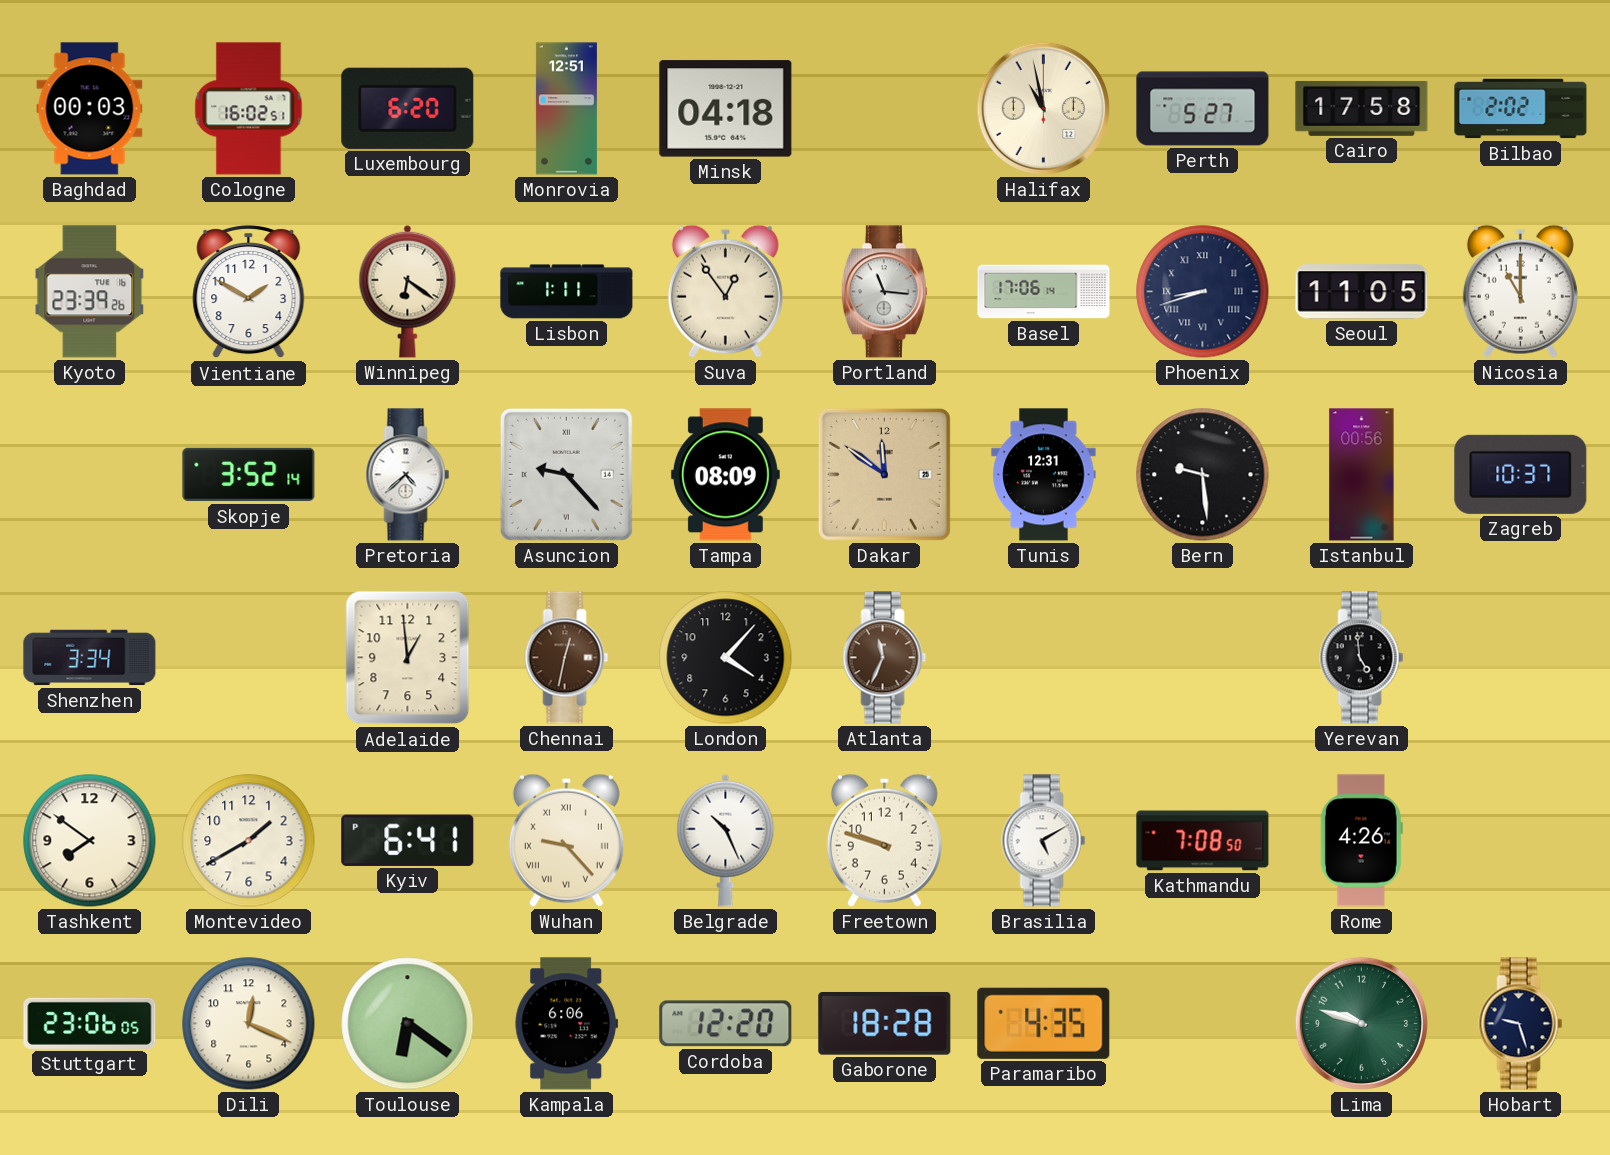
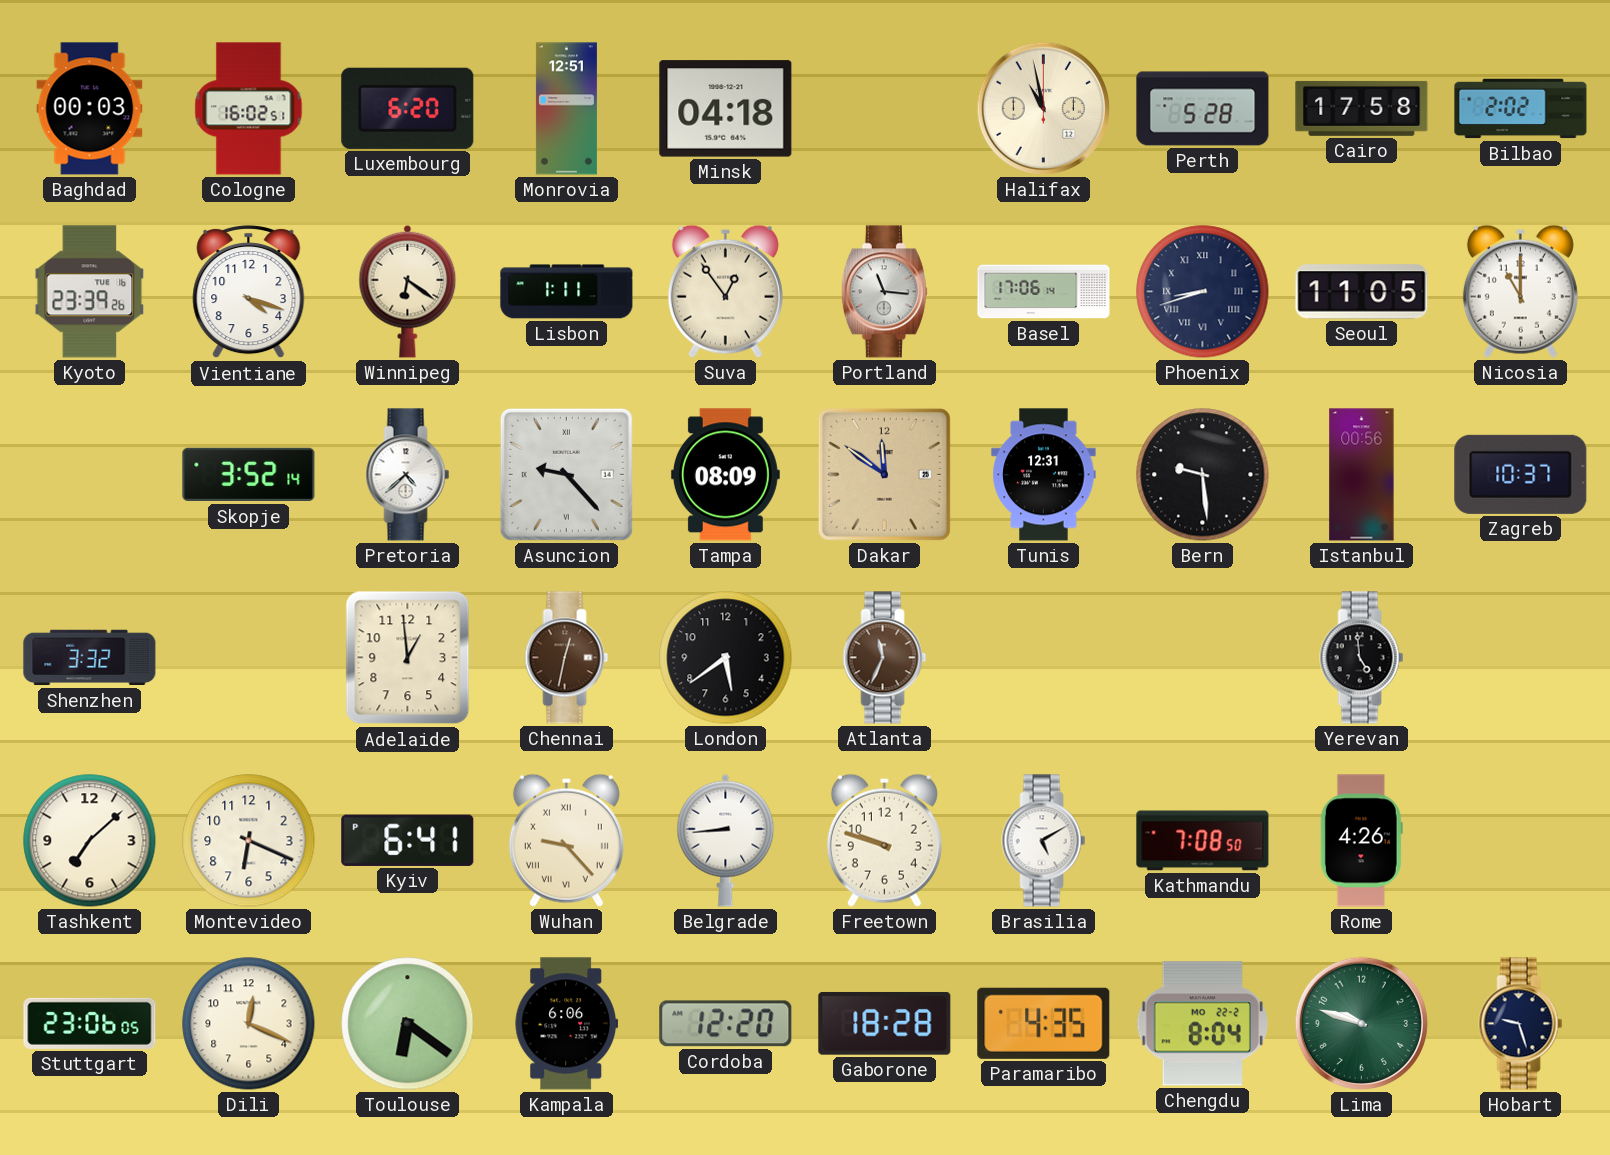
Perth: 5:27 -> 5:28 (1203, 109)
Vientiane: 1:50 -> 4:18 (249, 292)
Shenzhen: 3:34 -> 3:32 (90, 658)
London: 4:07 -> 5:39 (726, 658)
Tashkent: 7:51 -> 7:08 (90, 841)
Montevideo: 1:40 -> 6:19 (249, 841)
Belgrade: 10:26 -> 8:44 (726, 840)
Chengdu: none -> 8:04 (1202, 1024)
